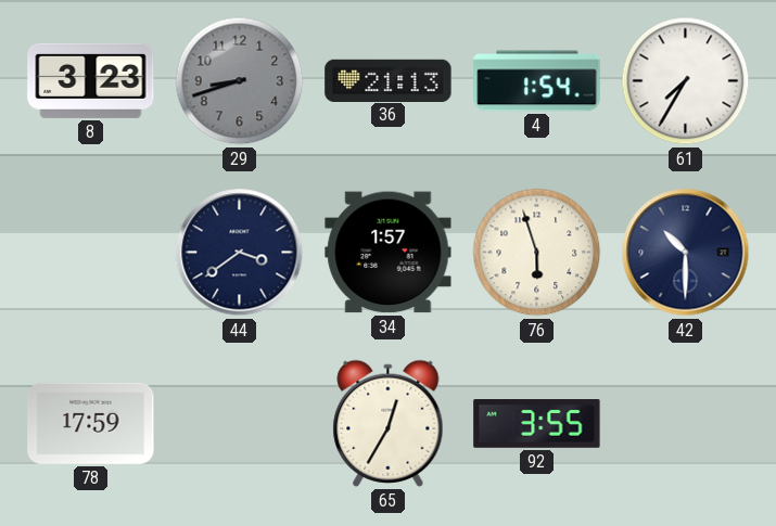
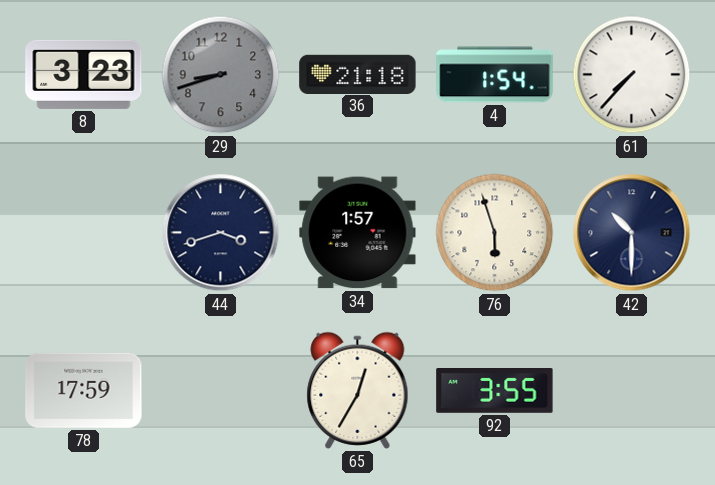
36: 21:13 -> 21:18 (358, 74)
61: 7:35 -> 7:37 (632, 75)
44: 3:39 -> 3:42 (221, 233)
